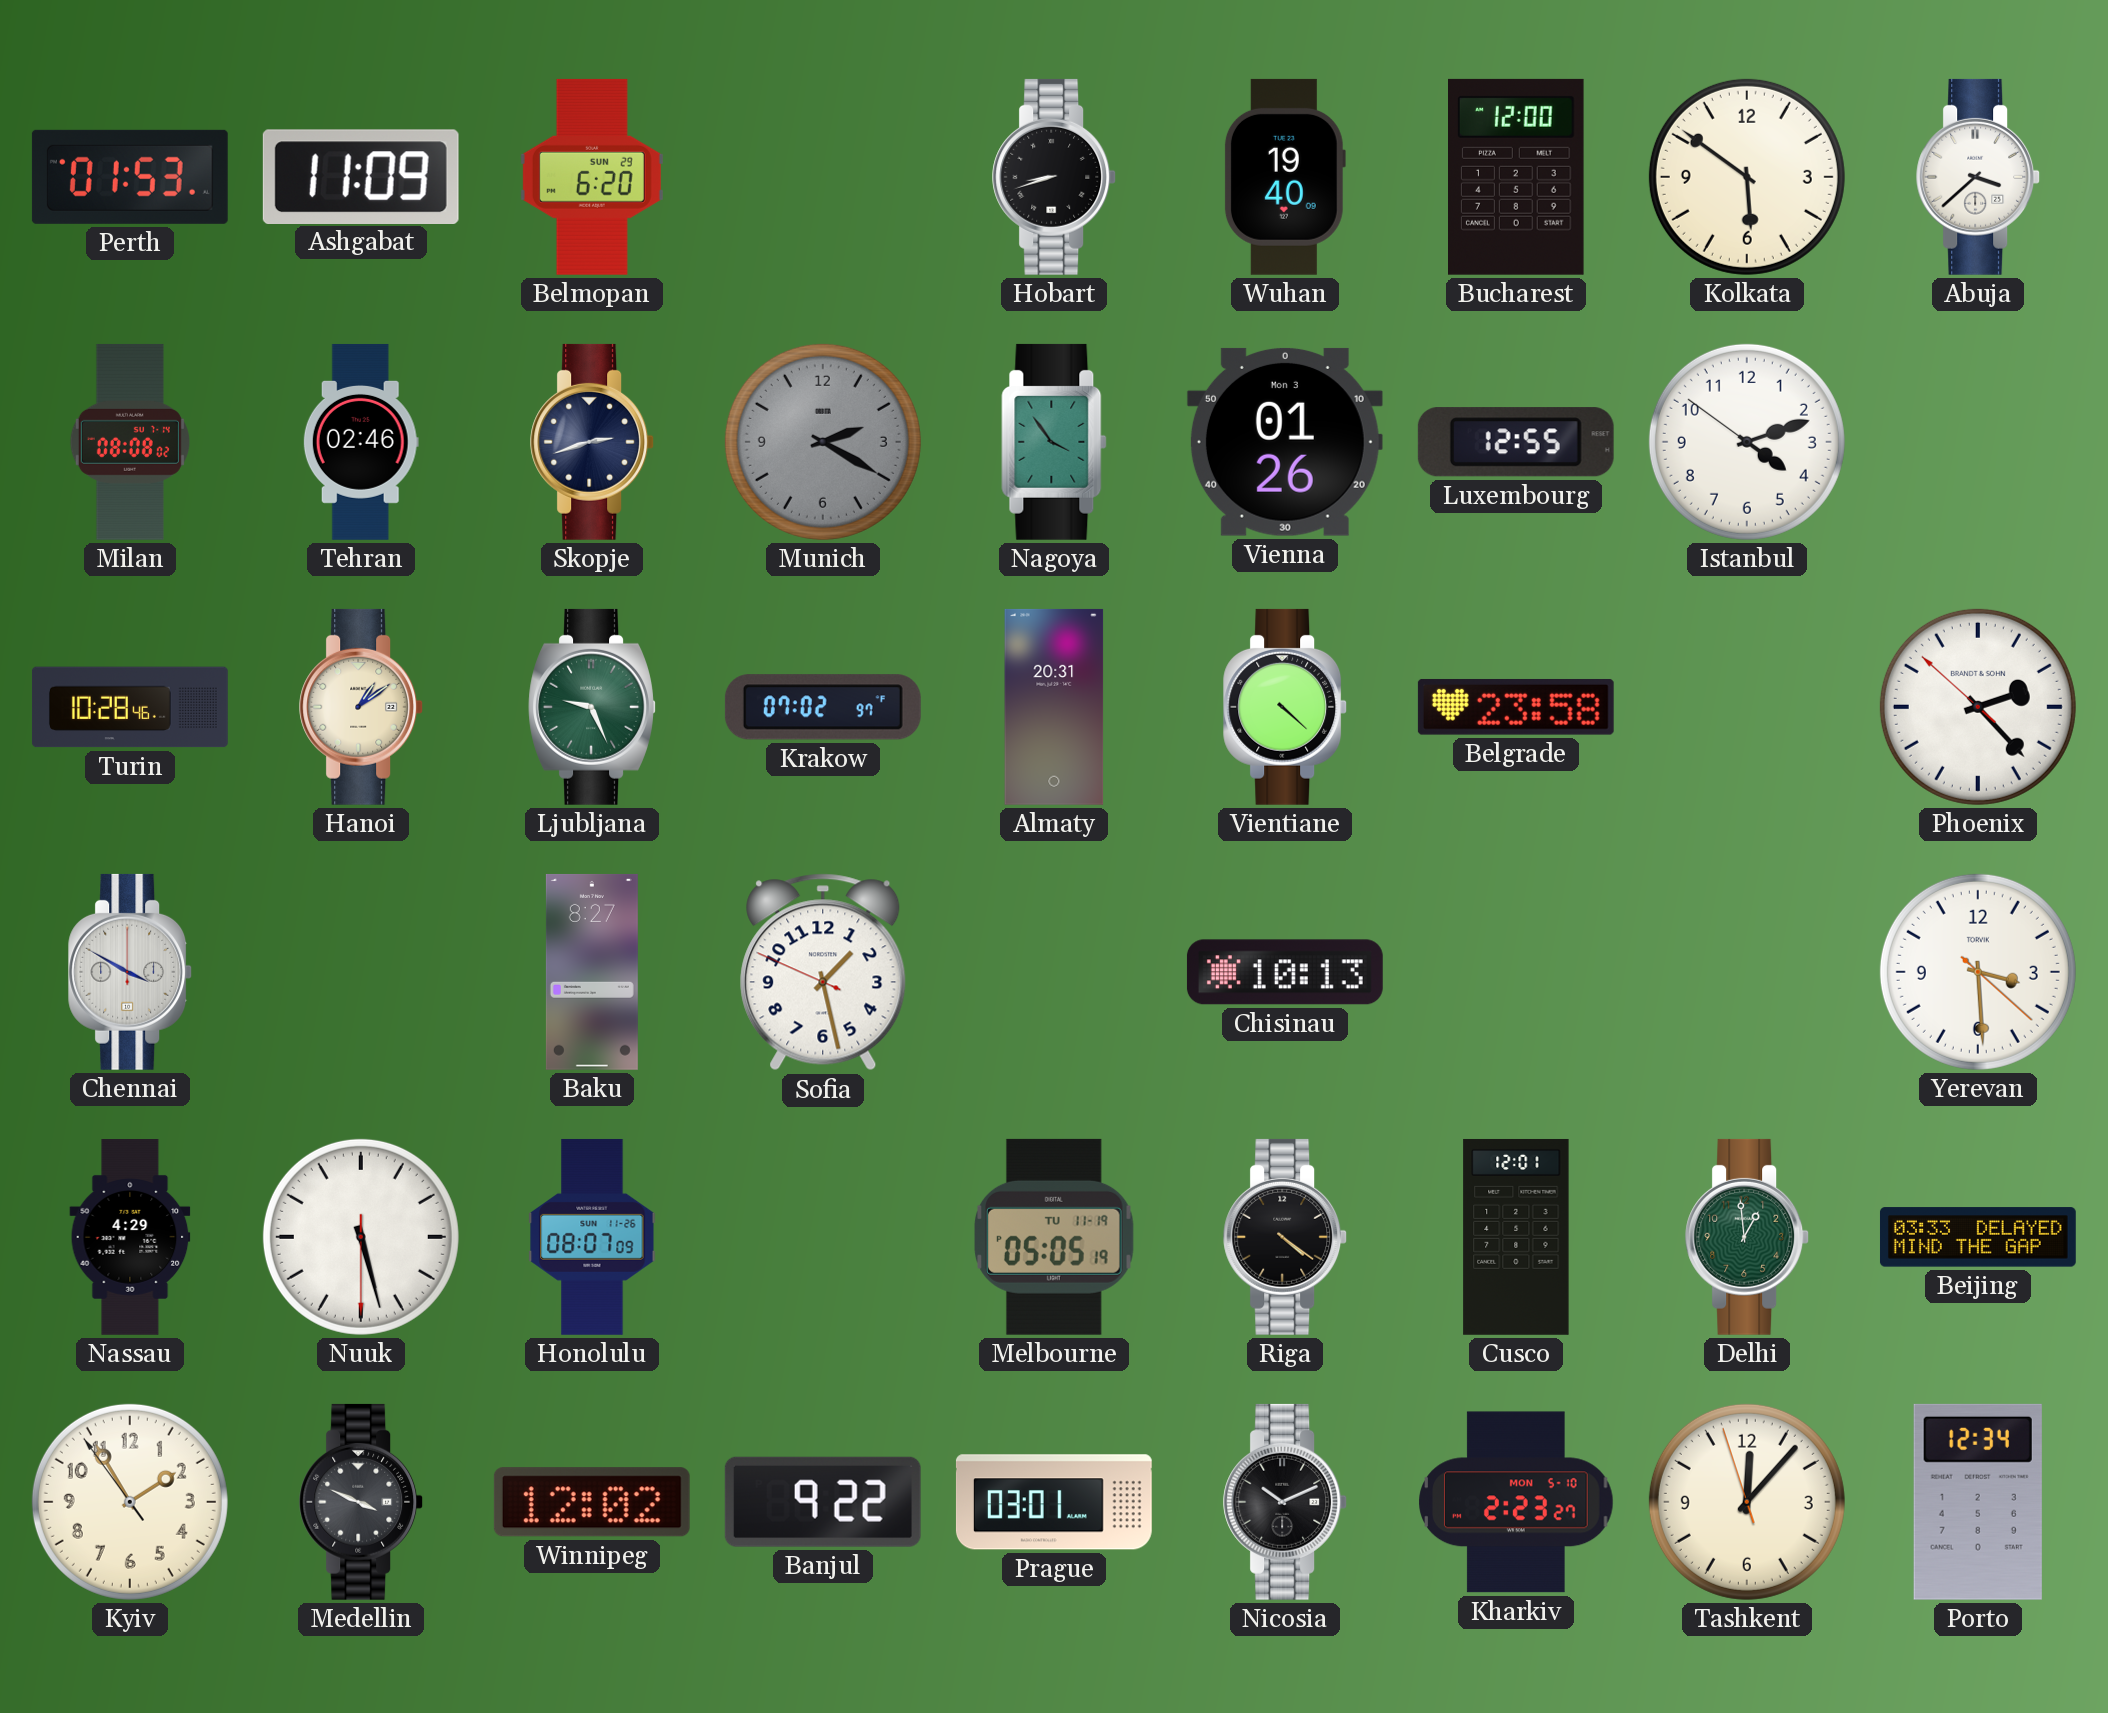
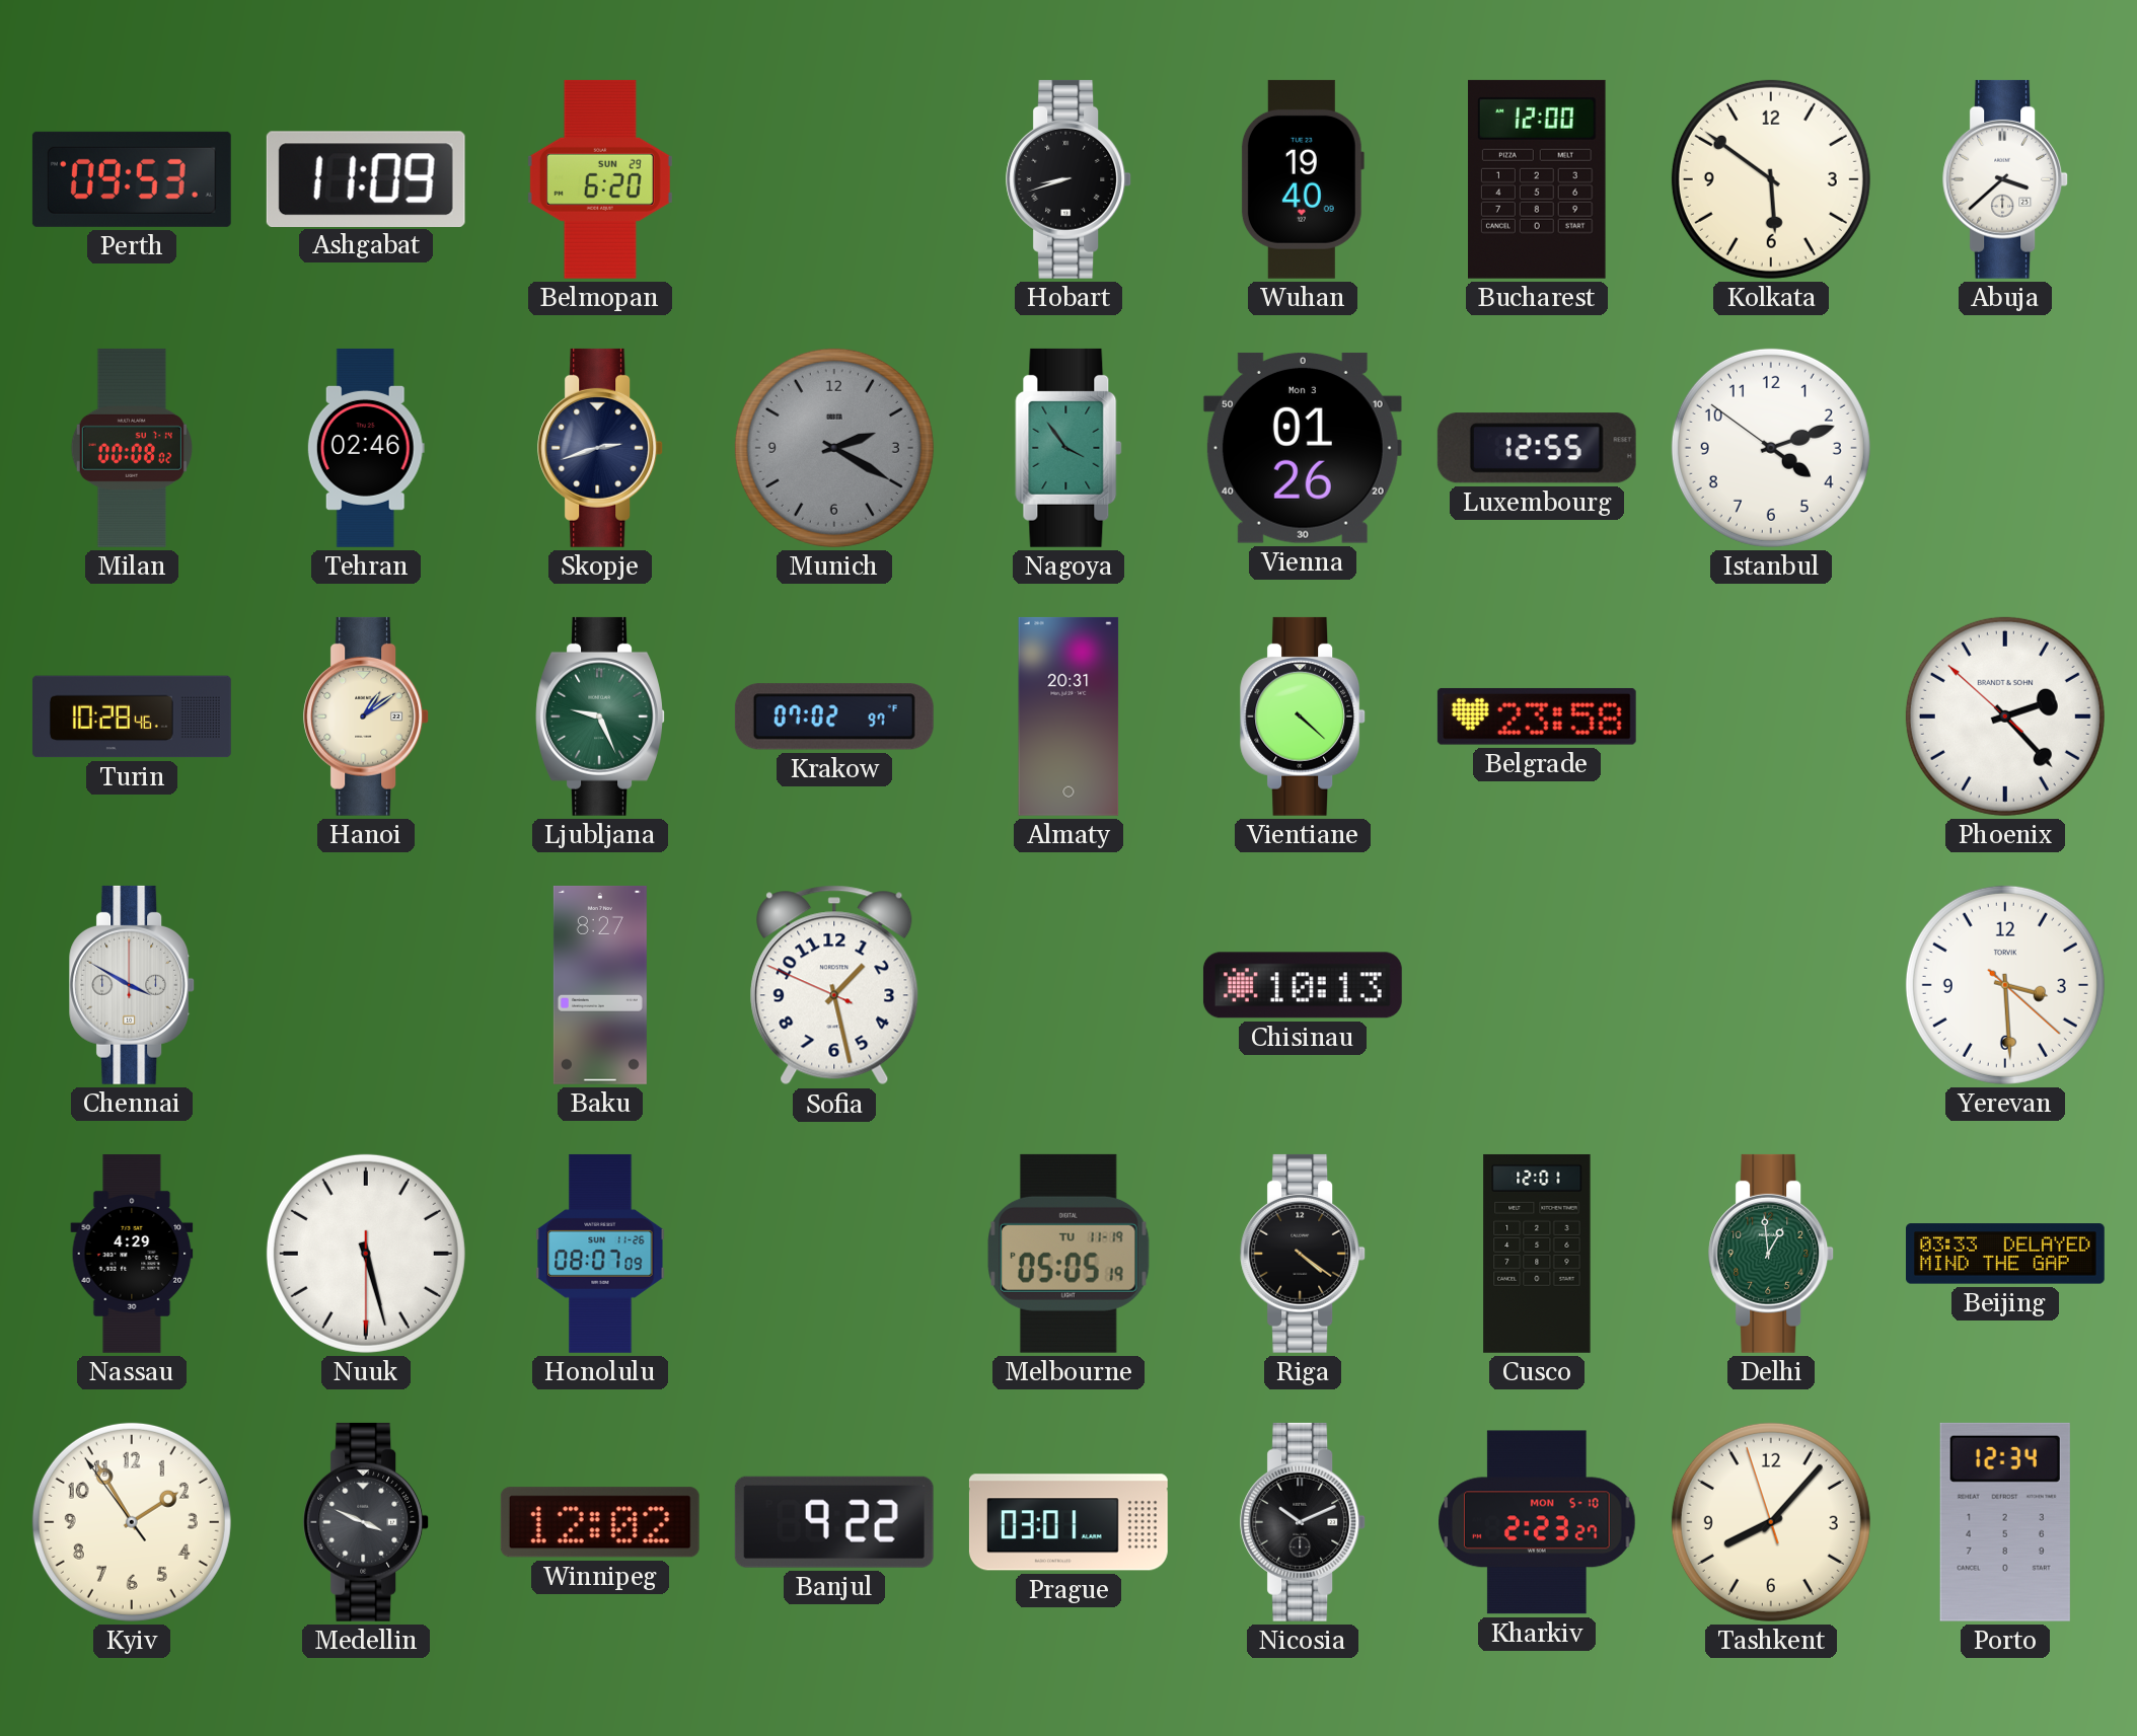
Perth: 01:53 -> 09:53 (132, 179)
Milan: 08:08 -> 00:08 (132, 448)
Tashkent: 12:06 -> 8:06 (1771, 1522)
